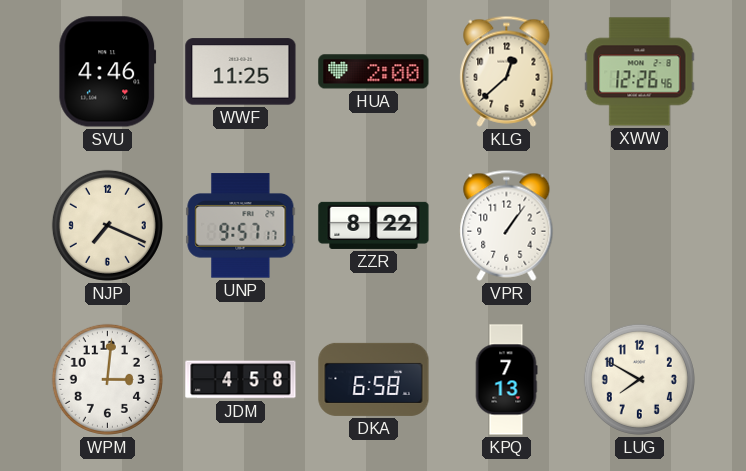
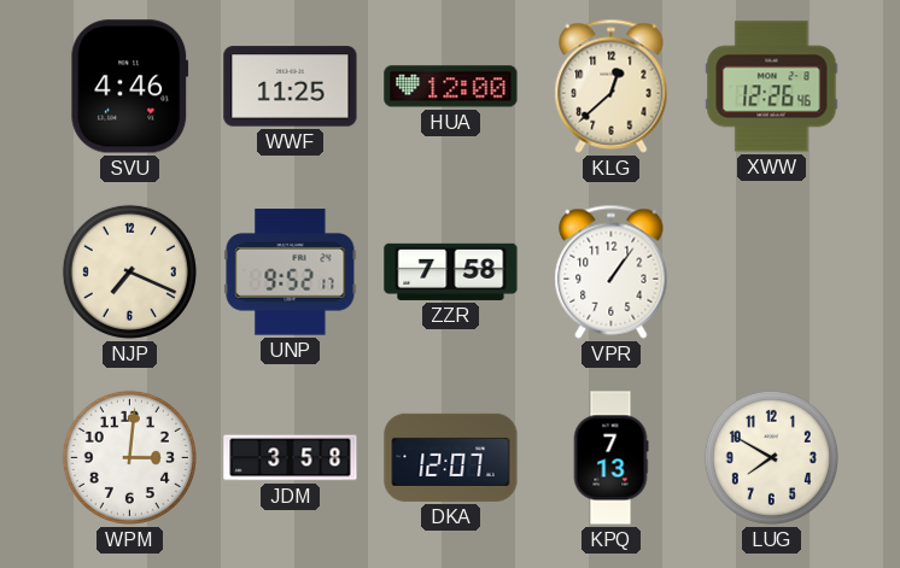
HUA: 2:00 -> 12:00 (451, 87)
UNP: 9:57 -> 9:52 (291, 273)
ZZR: 8:22 -> 7:58 (451, 271)
JDM: 4:58 -> 3:58 (291, 458)
DKA: 6:58 -> 12:07 (451, 457)
